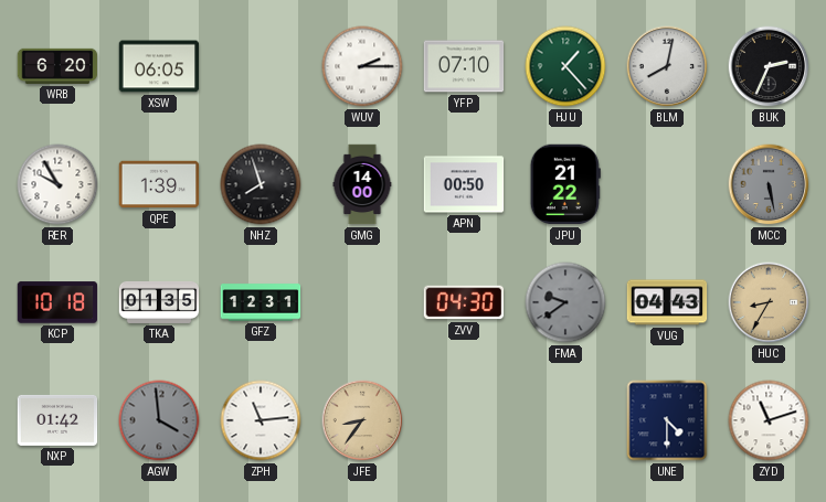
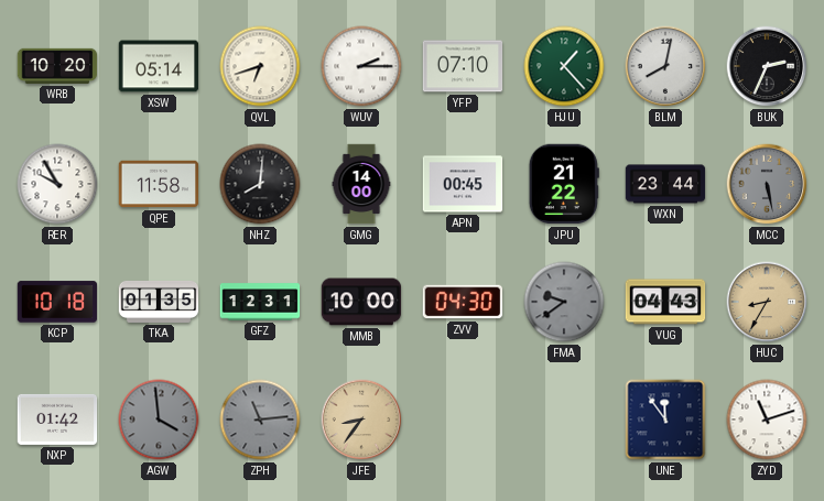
WRB: 6:20 -> 10:20 (57, 66)
XSW: 06:05 -> 05:14 (159, 66)
QVL: none -> 6:42 (260, 66)
QPE: 1:39 -> 11:58 (159, 184)
NHZ: 7:57 -> 8:01 (260, 184)
APN: 00:50 -> 00:45 (463, 184)
WXN: none -> 23:44 (665, 184)
MMB: none -> 10:00 (361, 302)
ZPH dial: white -> grey (260, 420)
UNE: 4:30 -> 11:54 (665, 420)
